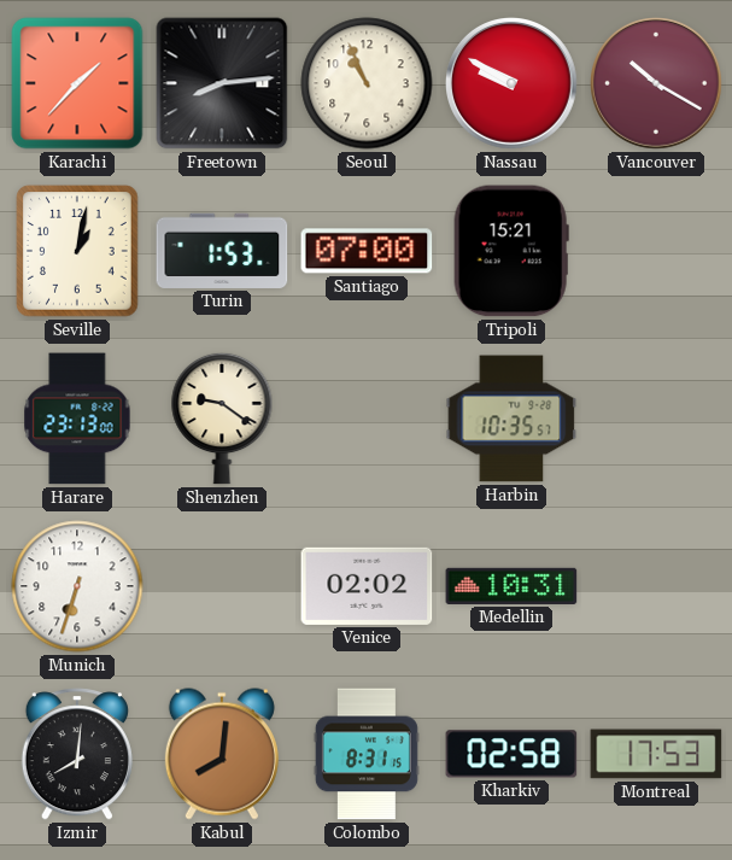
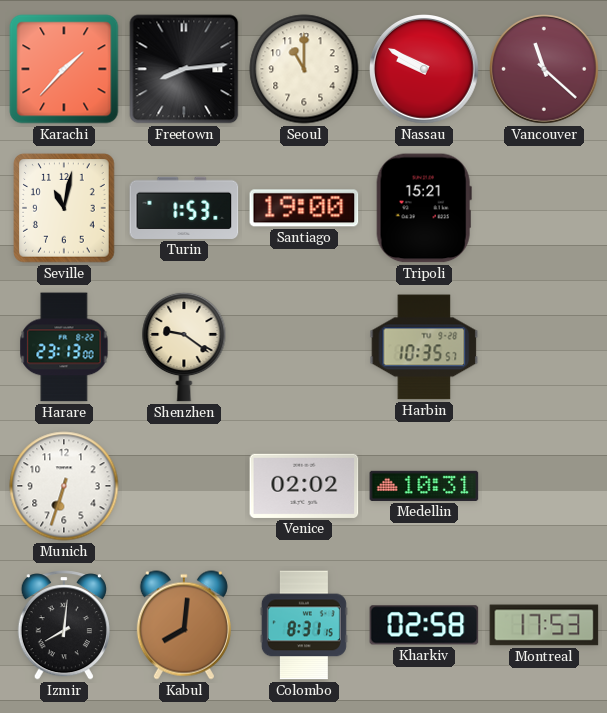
Seoul: 10:56 -> 11:00 (304, 69)
Vancouver: 10:20 -> 11:22 (545, 70)
Seville: 1:02 -> 11:02 (64, 208)
Santiago: 07:00 -> 19:00 (304, 208)
